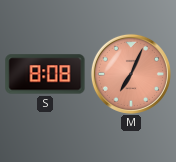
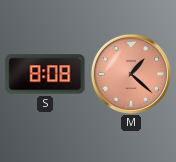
M: 7:04 -> 1:22 (131, 74)
